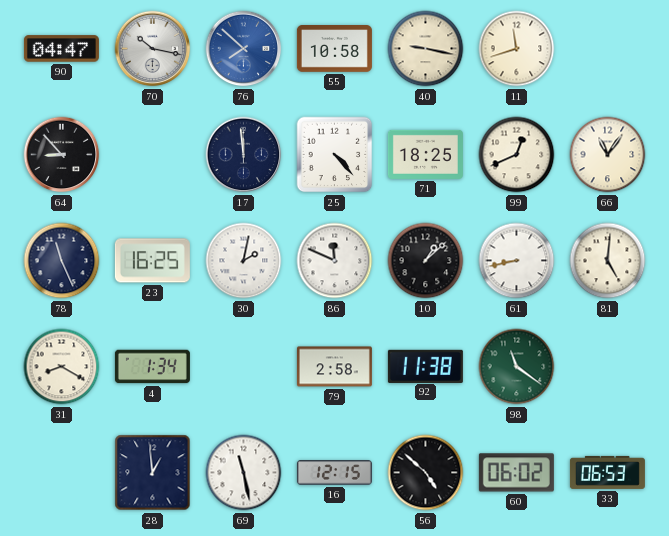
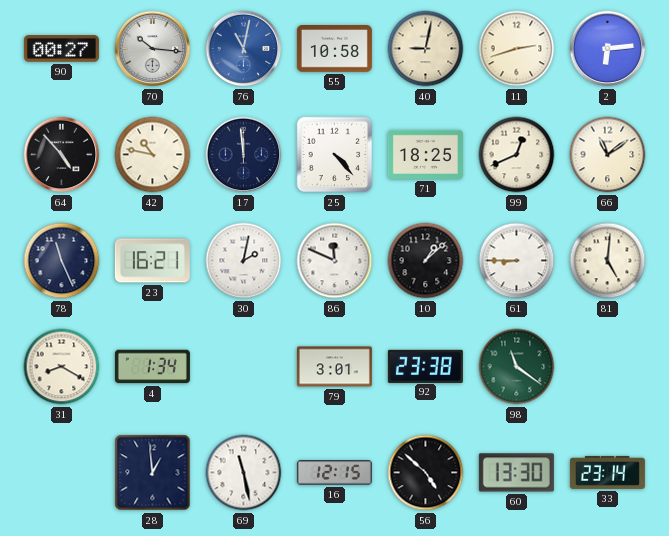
90: 04:47 -> 00:27 (61, 49)
70: 10:17 -> 10:16 (153, 49)
76: 7:52 -> 11:02 (244, 49)
40: 9:17 -> 9:02 (426, 49)
11: 11:42 -> 2:42 (517, 49)
2: none -> 6:14 (608, 49)
64: 8:53 -> 4:53 (62, 155)
42: none -> 10:47 (153, 155)
66: 11:06 -> 11:09 (608, 155)
23: 16:25 -> 16:21 (152, 261)
61: 8:43 -> 8:45 (517, 261)
79: 2:58 -> 3:01 (334, 367)
92: 11:38 -> 23:38 (425, 366)
60: 06:02 -> 13:30 (516, 473)
33: 06:53 -> 23:14 (607, 472)
